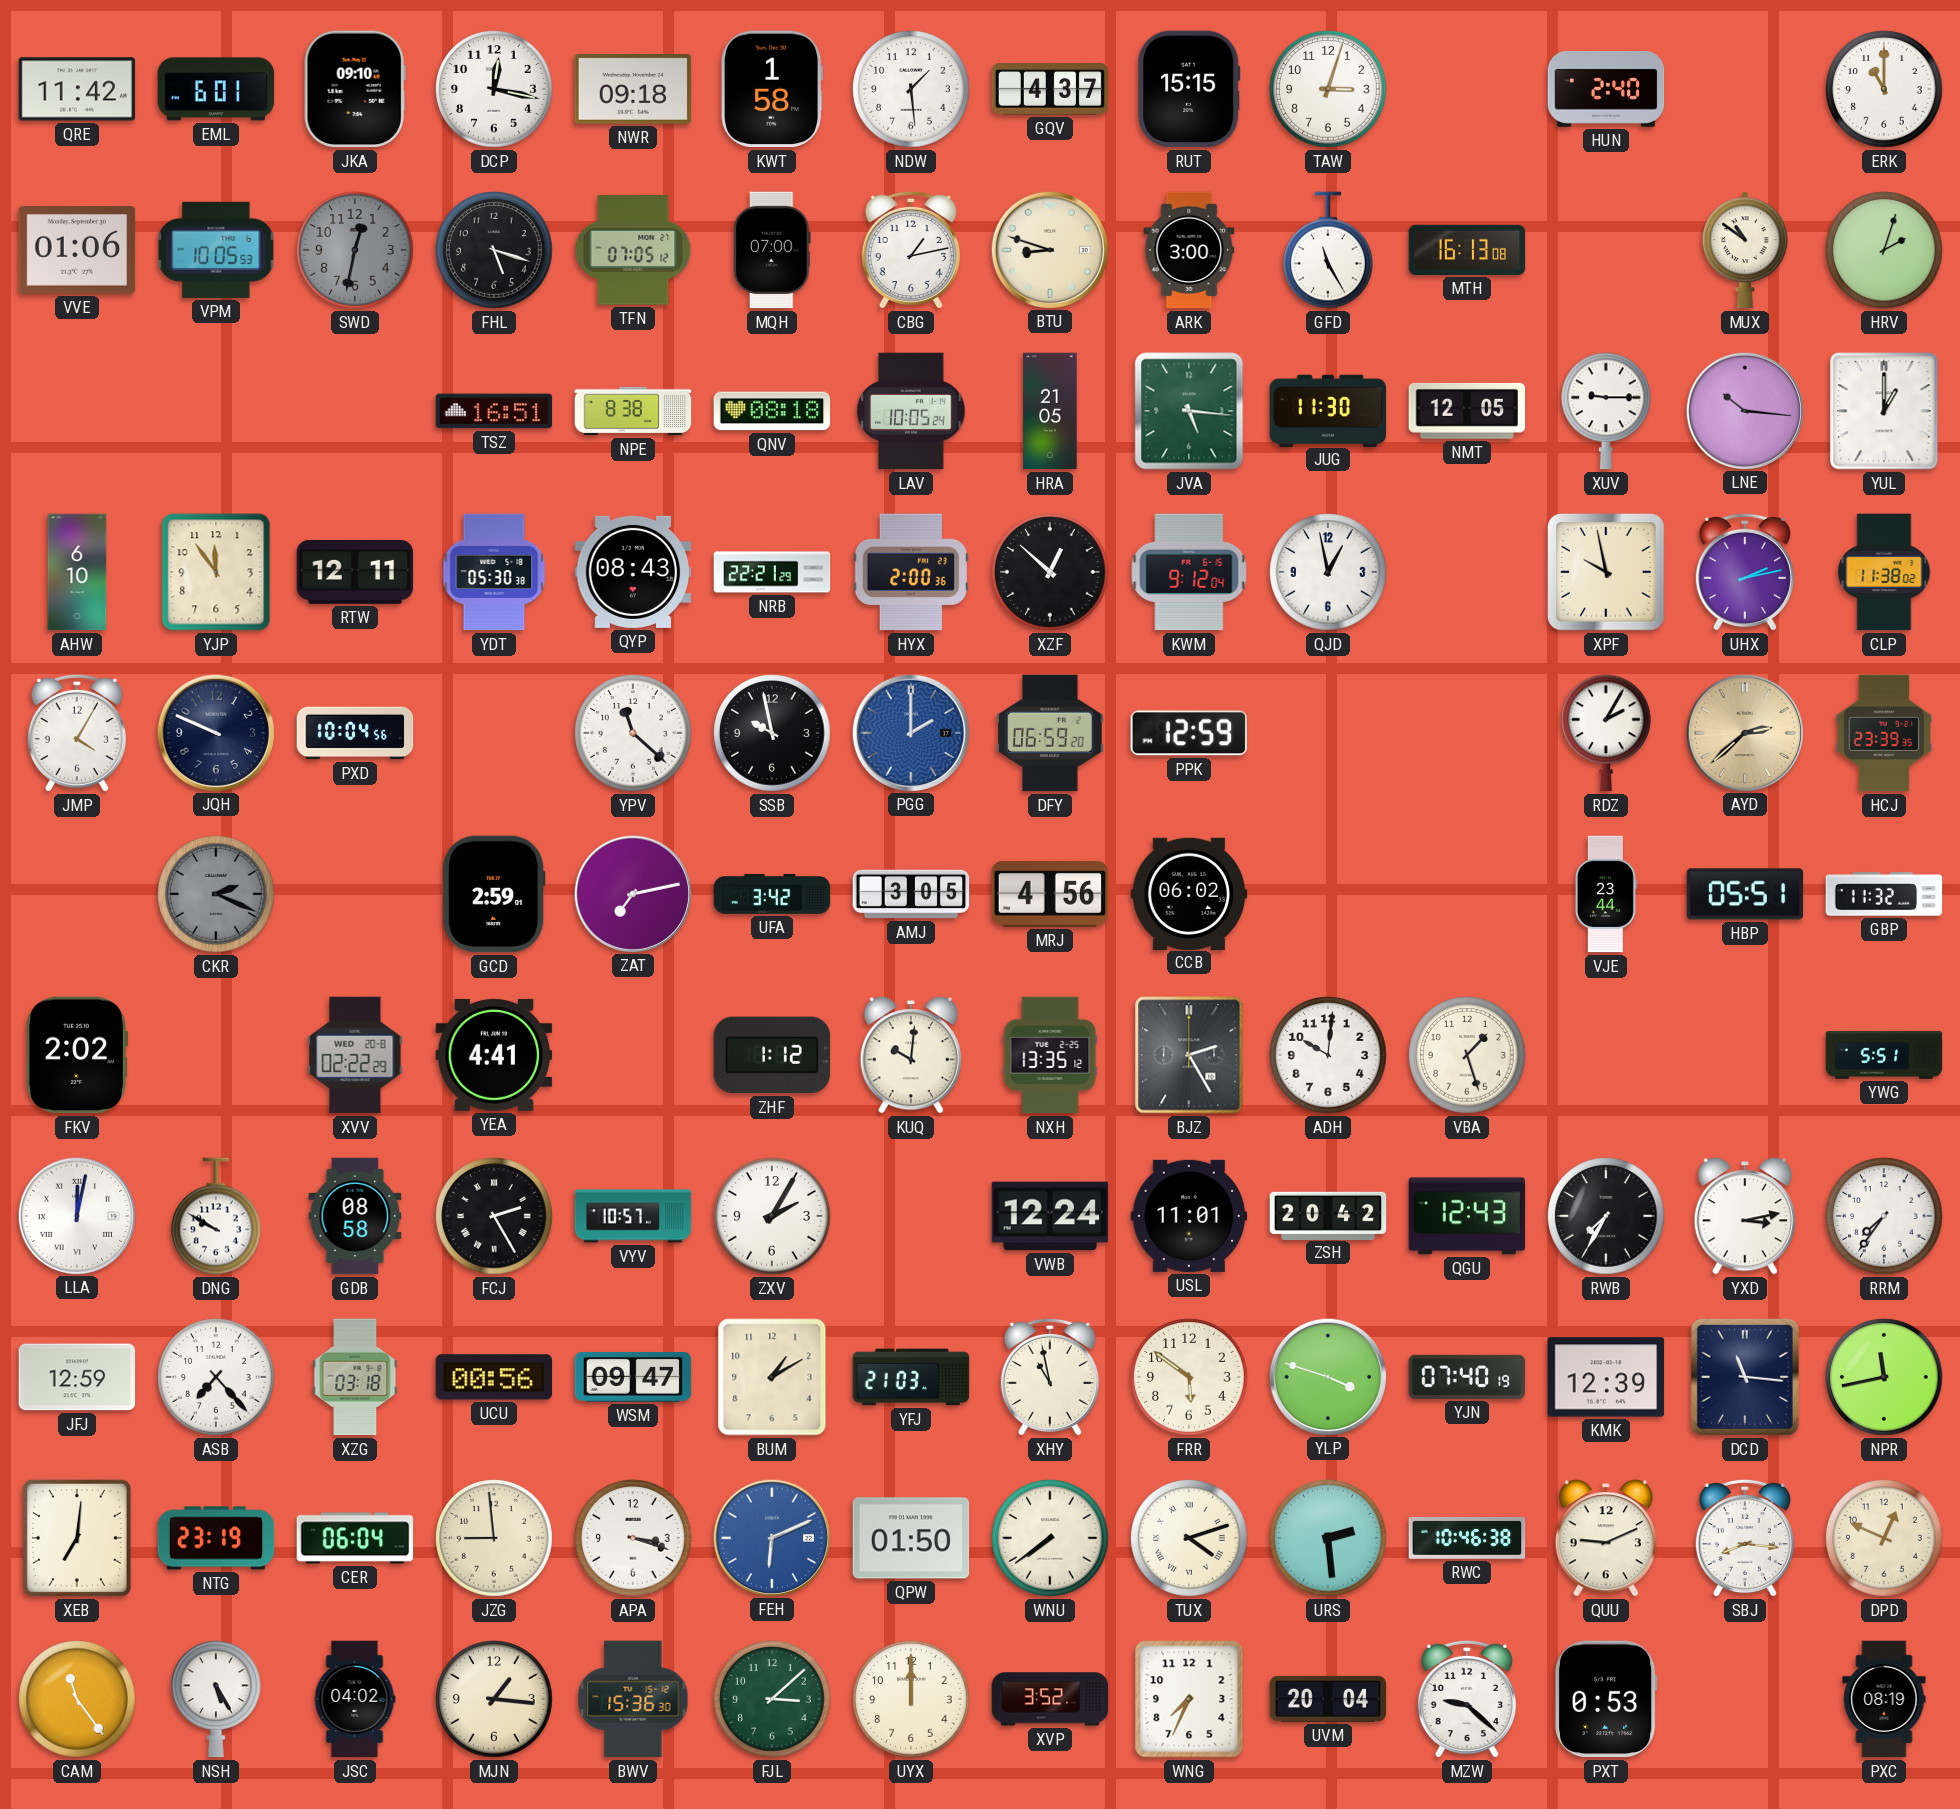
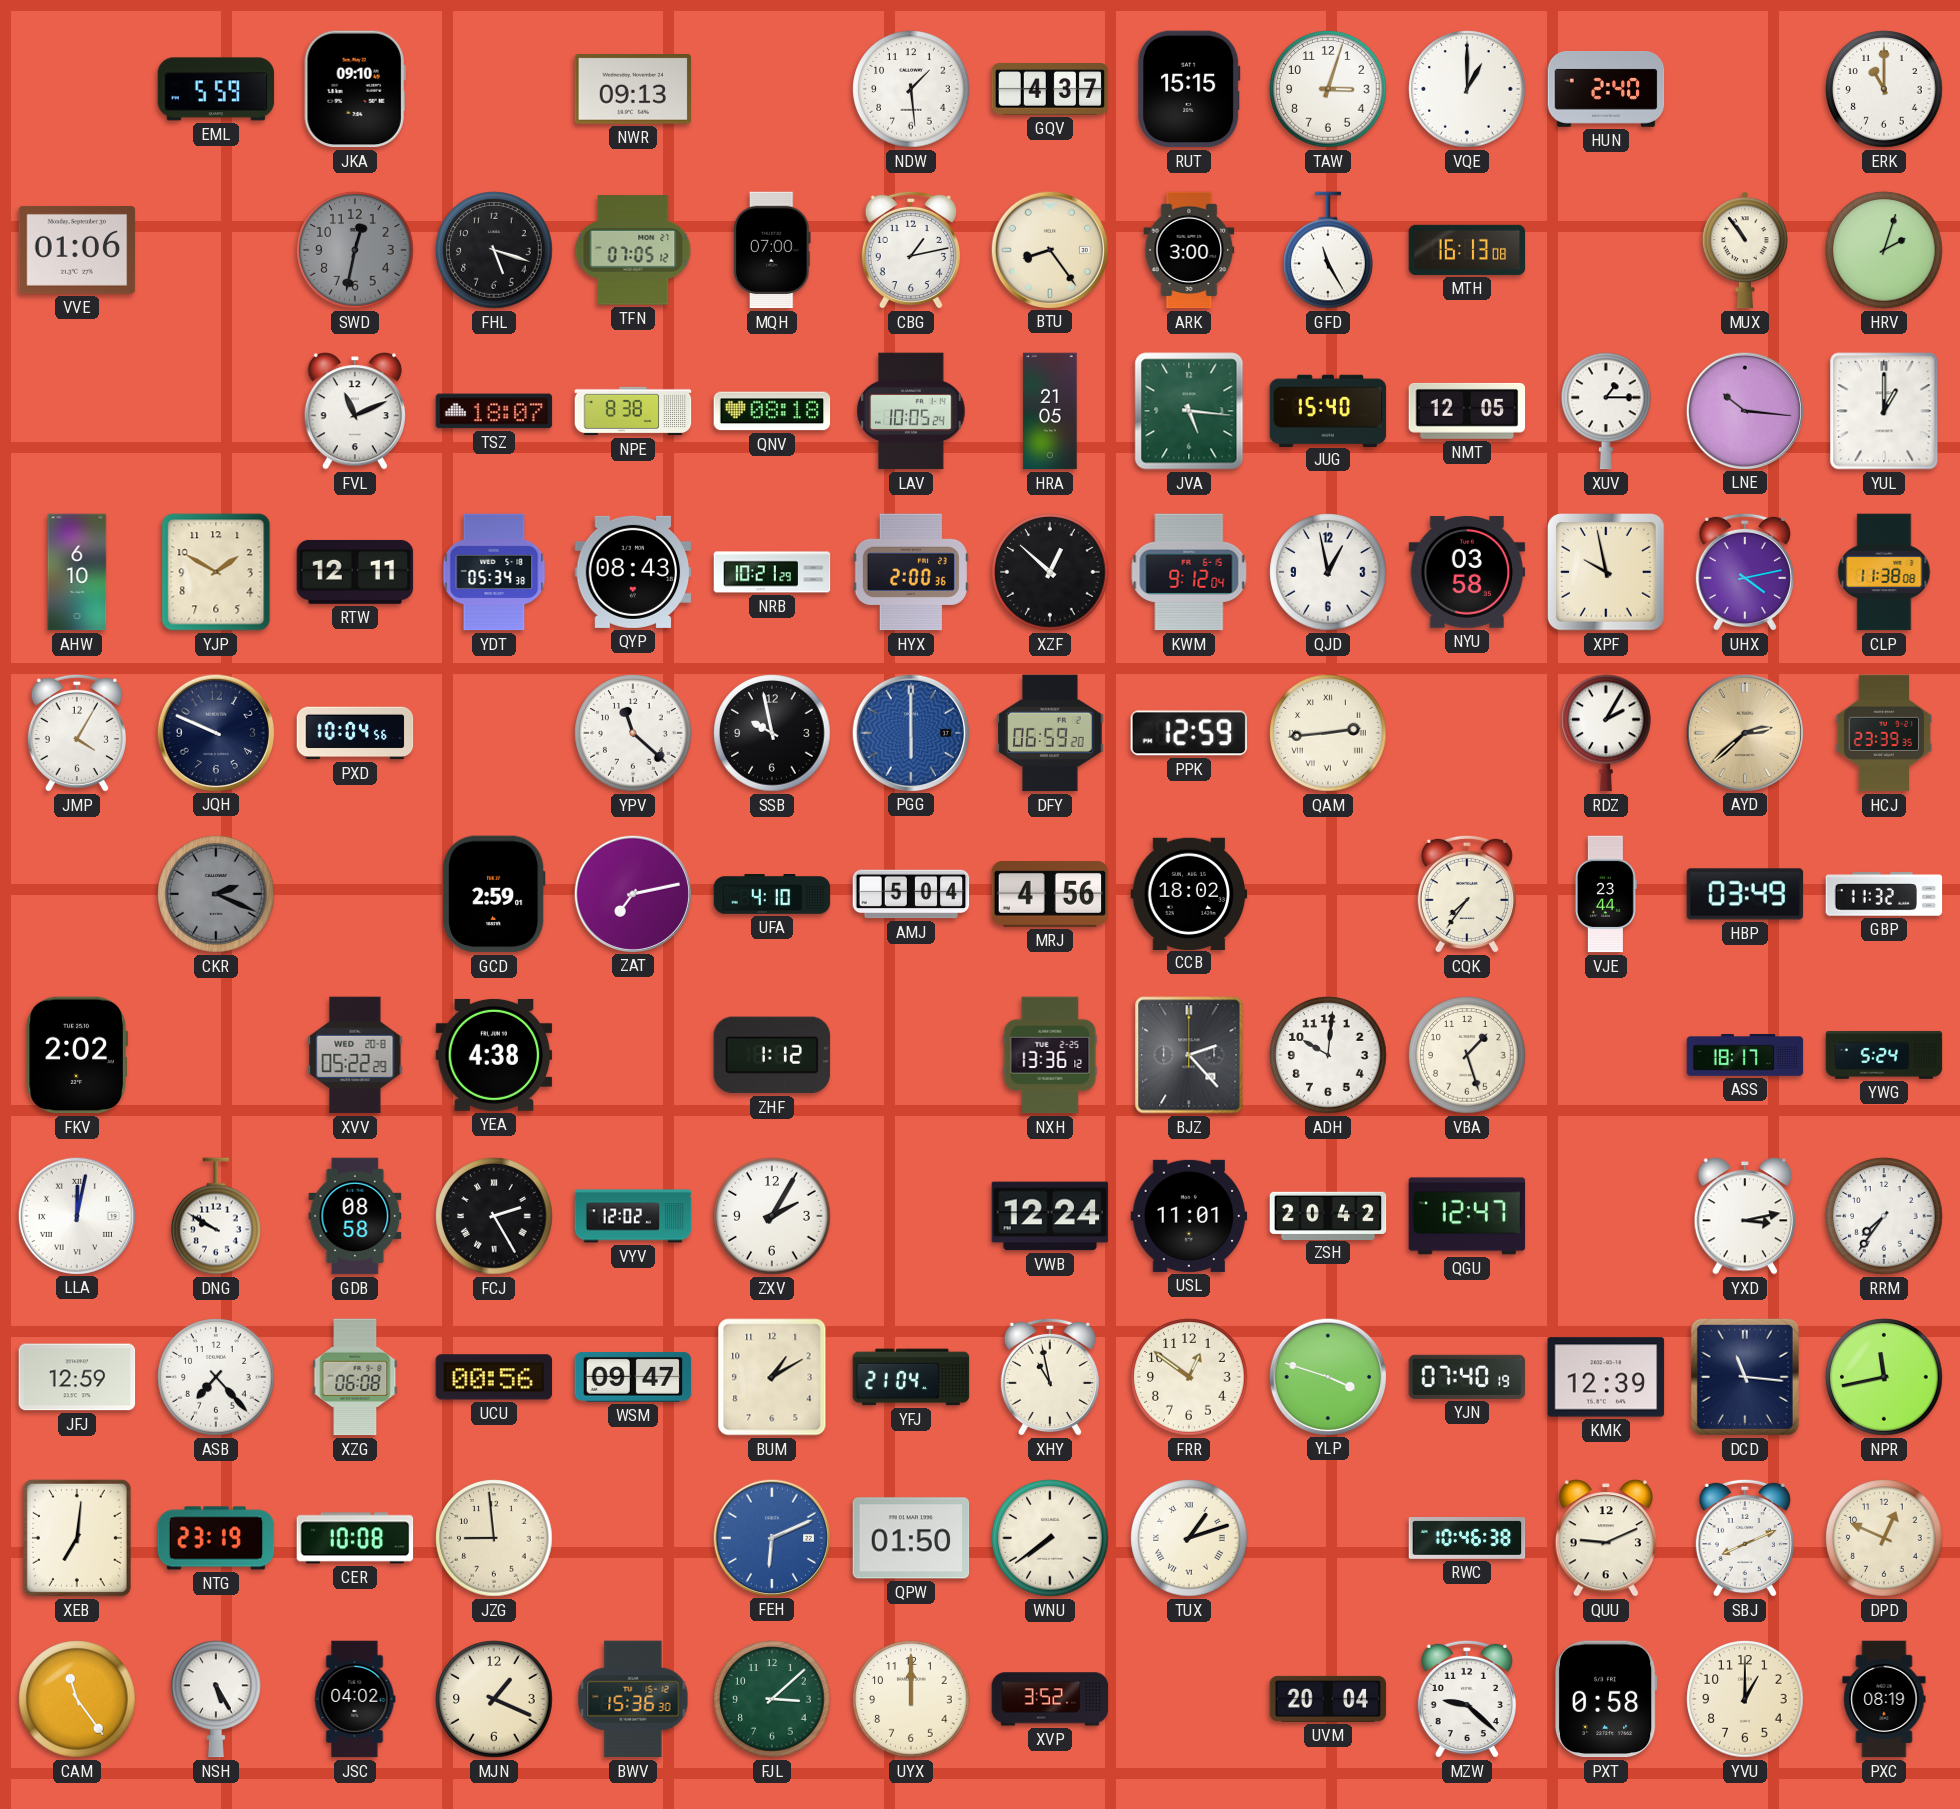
QRE: 11:42 -> none (77, 89)
EML: 6:01 -> 5:59 (216, 89)
DCP: 12:17 -> none (494, 89)
NWR: 09:18 -> 09:13 (633, 90)
KWT: 1:58 -> none (772, 89)
VQE: none -> 1:00 (1467, 89)
VPM: 10:05 -> none (216, 250)
BTU: 8:48 -> 8:24 (1049, 249)
MUX: 10:51 -> 10:54 (1745, 250)
FVL: none -> 11:11 (354, 411)
TSZ: 16:51 -> 18:07 (494, 411)
JUG: 11:30 -> 15:40 (1328, 410)
XUV: 9:15 -> 1:15 (1607, 411)
YJP: 11:54 -> 1:50 (216, 572)
YDT: 05:30 -> 05:34 (494, 572)
NRB: 22:21 -> 10:21 (772, 572)
NYU: none -> 03:58 (1467, 573)
UHX: 2:13 -> 4:13 (1745, 572)
CLP: 11:38:02 -> 11:38:08 (1884, 572)
PGG: 2:00 -> 6:00 (910, 732)
QAM: none -> 2:44 (1328, 733)
UFA: 3:42 -> 4:10 (772, 895)
AMJ: 3:05 -> 5:04 (911, 894)
CCB: 06:02 -> 18:02 (1189, 893)
CQK: none -> 7:36 (1467, 894)
HBP: 05:51 -> 03:49 (1745, 894)
XVV: 02:22 -> 05:22 (355, 1055)
YEA: 4:41 -> 4:38 (494, 1055)
KUQ: 10:01 -> none (910, 1055)
NXH: 13:35 -> 13:36 (1050, 1055)
BJZ: 2:25 -> 2:23 (1189, 1055)
ASS: none -> 18:17 (1745, 1056)
YWG: 5:51 -> 5:24 (1884, 1055)
VYV: 10:57 -> 12:02 (633, 1216)
QGU: 12:43 -> 12:47 (1467, 1216)
RWB: 7:35 -> none (1606, 1216)
XZG: 03:18 -> 06:08 (355, 1377)
YFJ: 21:03 -> 21:04 (911, 1377)
FRR: 5:51 -> 12:51 (1189, 1377)
CER: 06:04 -> 10:08 (355, 1538)
APA: 3:18 -> none (633, 1538)
TUX: 4:12 -> 1:12 (1189, 1538)
URS: 2:29 -> none (1328, 1538)
SBJ: 8:16 -> 8:11 (1745, 1538)
MJN: 1:16 -> 1:19 (494, 1699)
WNG: 7:34 -> none (1189, 1699)
PXT: 0:53 -> 0:58 (1607, 1699)
YVU: none -> 1:00 (1745, 1699)
